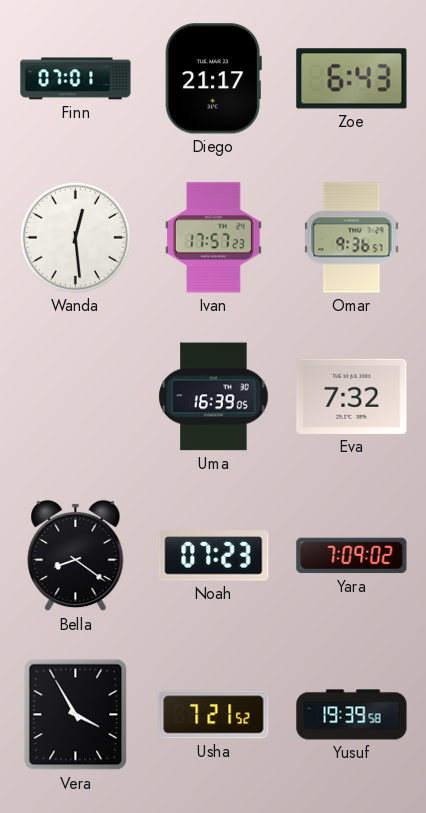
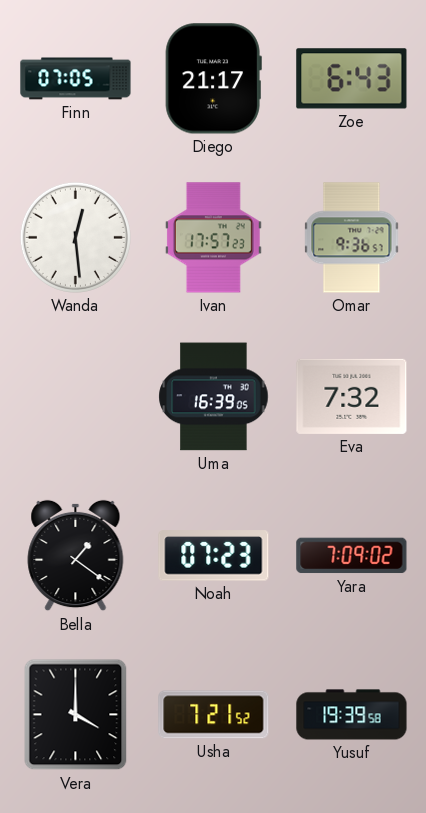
Finn: 07:01 -> 07:05 (76, 79)
Bella: 8:21 -> 1:21 (76, 556)
Vera: 3:55 -> 4:00 (76, 715)
